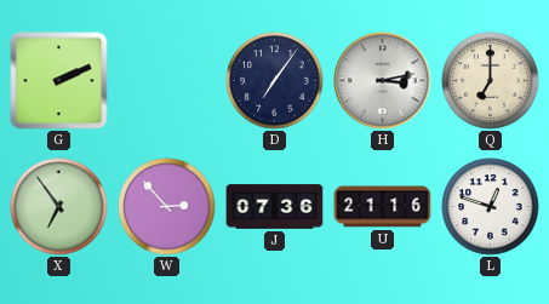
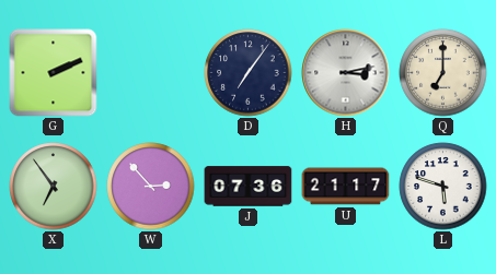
U: 21:16 -> 21:17 (346, 187)
L: 12:48 -> 5:48 (443, 187)
